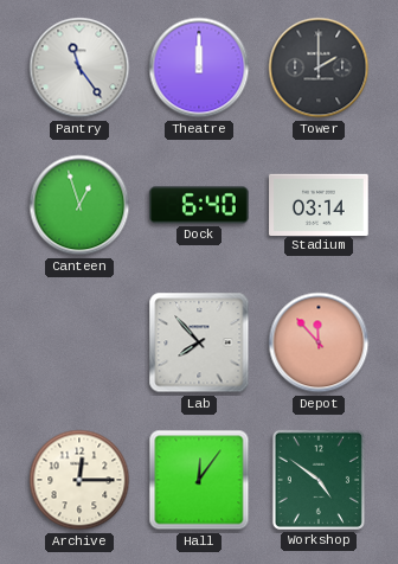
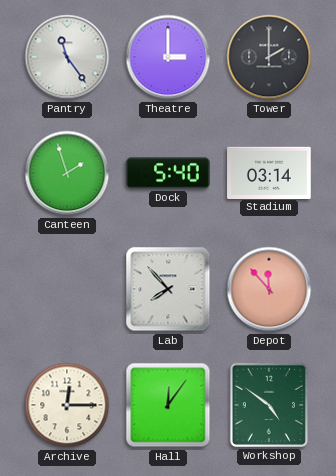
Theatre: 12:00 -> 3:00 (168, 57)
Canteen: 12:57 -> 1:57 (67, 173)
Dock: 6:40 -> 5:40 (168, 173)
